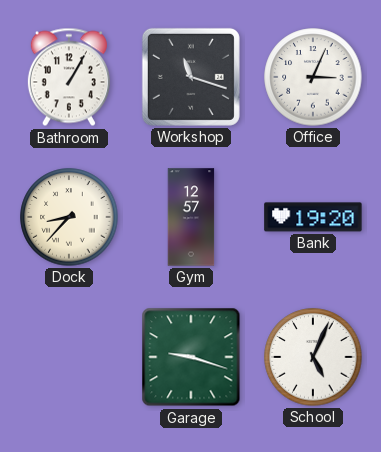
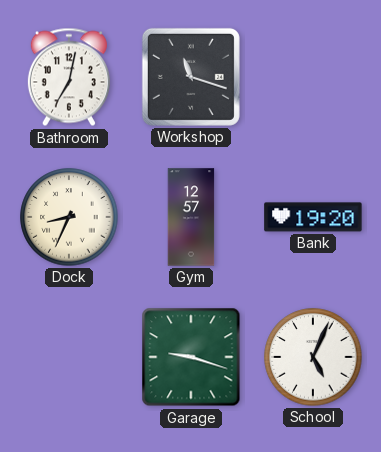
Bathroom: 1:05 -> 7:02 (69, 77)
Office: 3:04 -> none (313, 77)
Dock: 8:37 -> 8:34 (69, 217)
